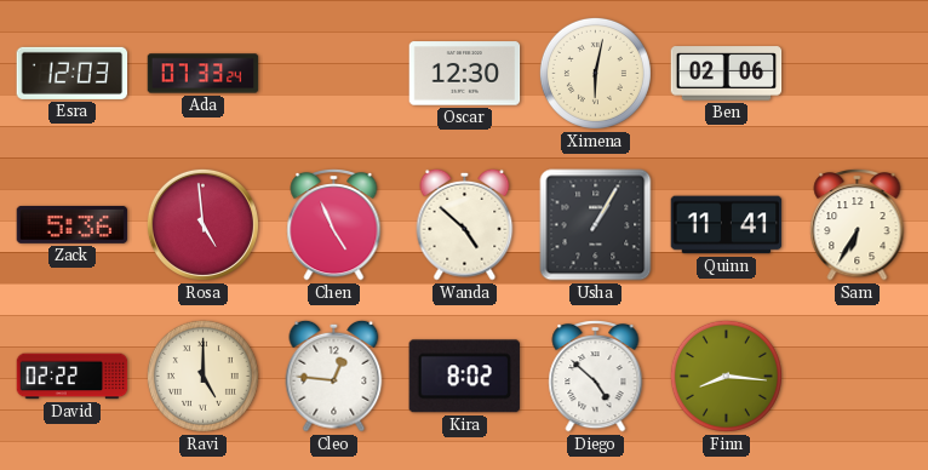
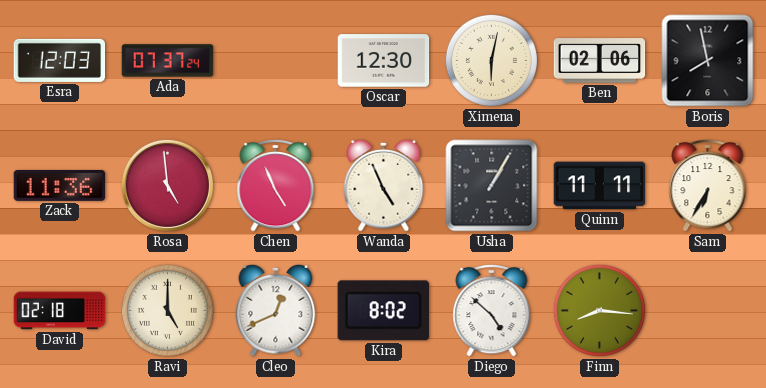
Ada: 07:33 -> 07:37 (168, 61)
Boris: none -> 7:58 (708, 61)
Zack: 5:36 -> 11:36 (60, 185)
Wanda: 4:52 -> 4:56 (384, 185)
Quinn: 11:41 -> 11:11 (600, 186)
David: 02:22 -> 02:18 (60, 311)
Cleo: 12:46 -> 12:41 (276, 310)
